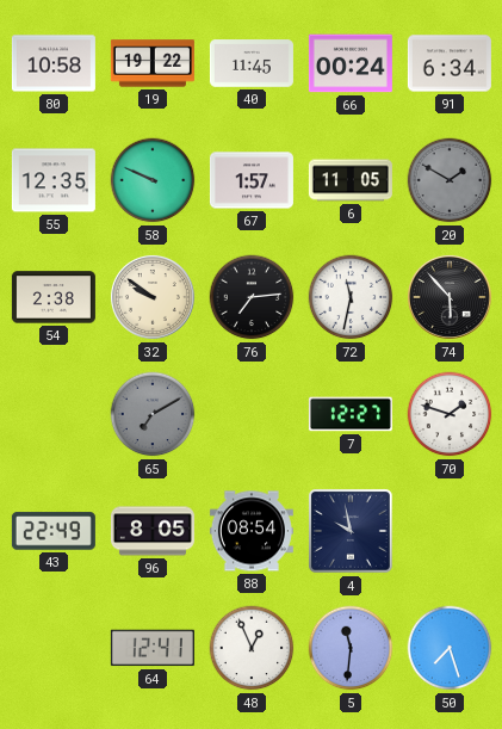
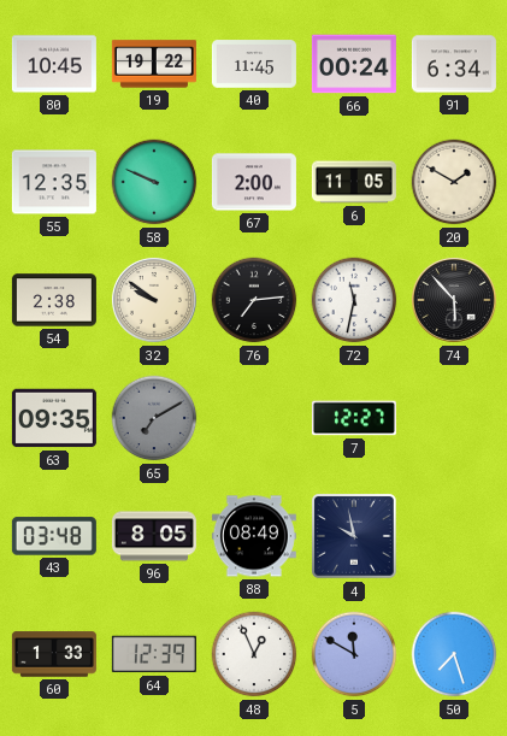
80: 10:58 -> 10:45 (54, 64)
67: 1:57 -> 2:00 (254, 182)
20 dial: grey -> cream (454, 182)
63: none -> 09:35 (54, 418)
70: 1:48 -> none (450, 414)
43: 22:49 -> 03:48 (54, 536)
88: 08:54 -> 08:49 (254, 536)
60: none -> 1:33 (54, 654)
64: 12:41 -> 12:39 (154, 654)
5: 11:31 -> 11:50 (354, 654)
